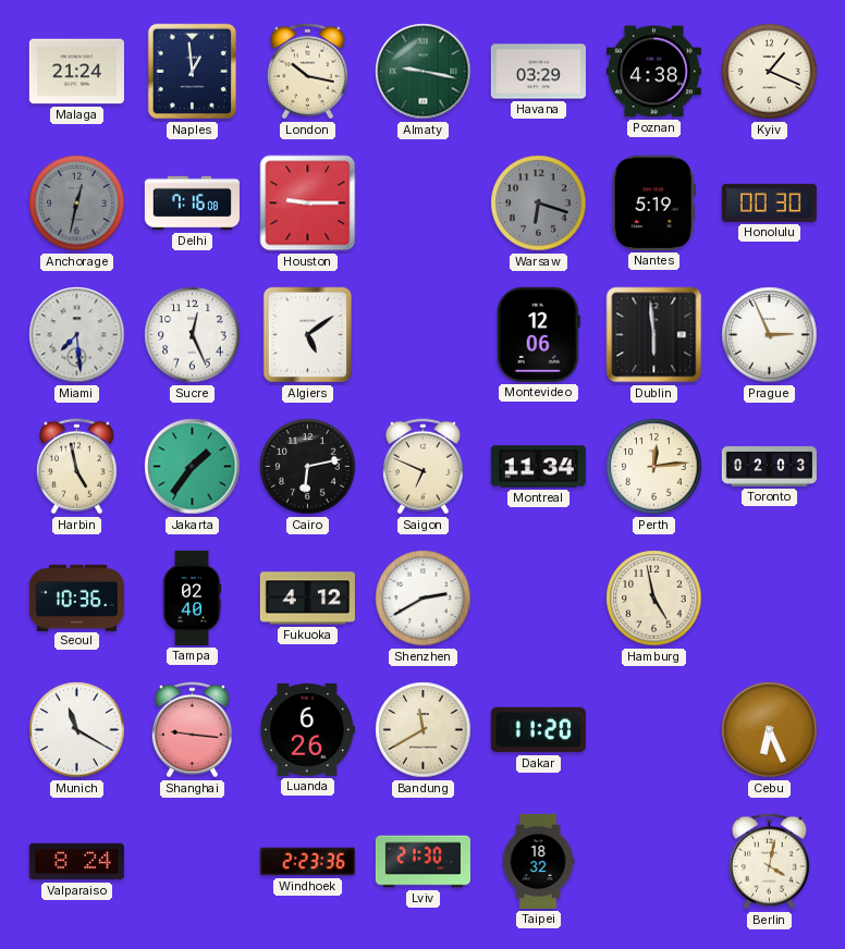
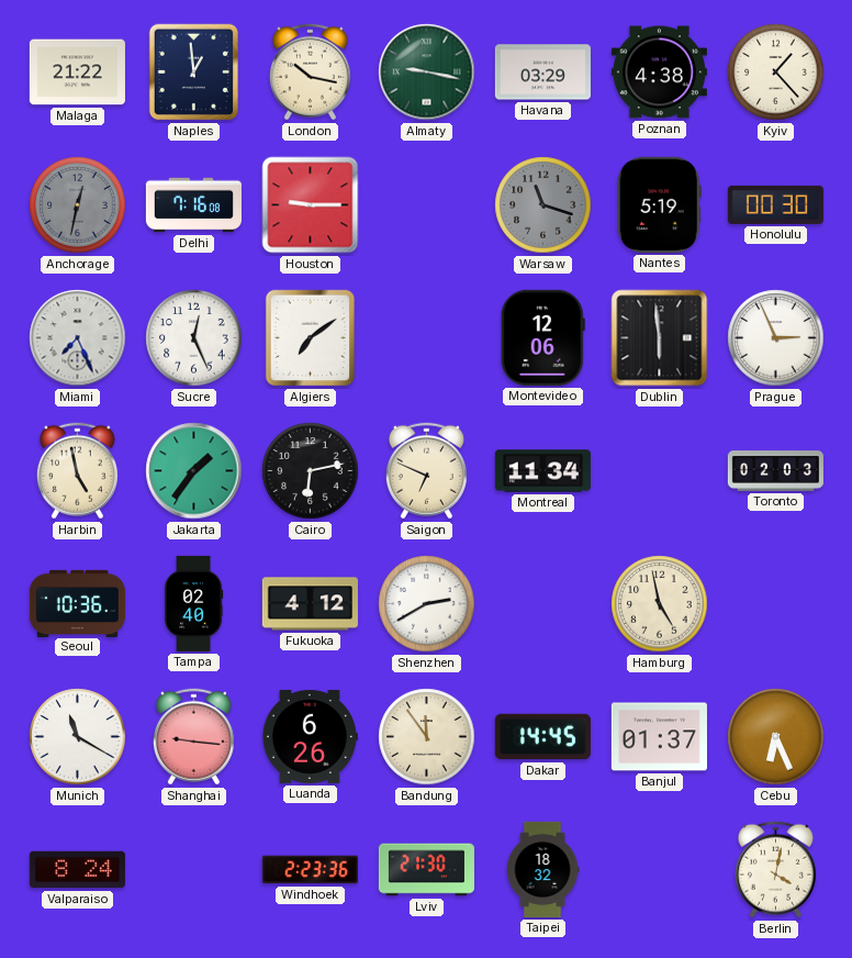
Malaga: 21:24 -> 21:22 (77, 73)
Kyiv: 1:19 -> 1:23 (776, 73)
Warsaw: 6:18 -> 11:18 (543, 205)
Miami: 7:29 -> 7:26 (78, 338)
Algiers: 5:09 -> 7:09 (310, 338)
Perth: 12:14 -> none (654, 467)
Bandung: 11:40 -> 11:54 (427, 737)
Dakar: 11:20 -> 14:45 (542, 737)
Banjul: none -> 01:37 (659, 737)
